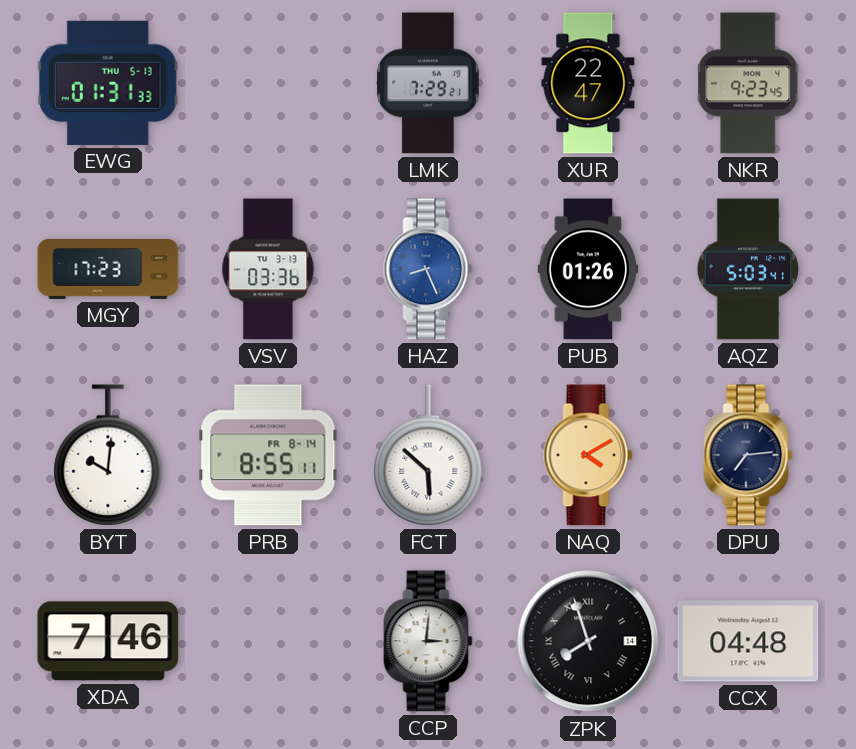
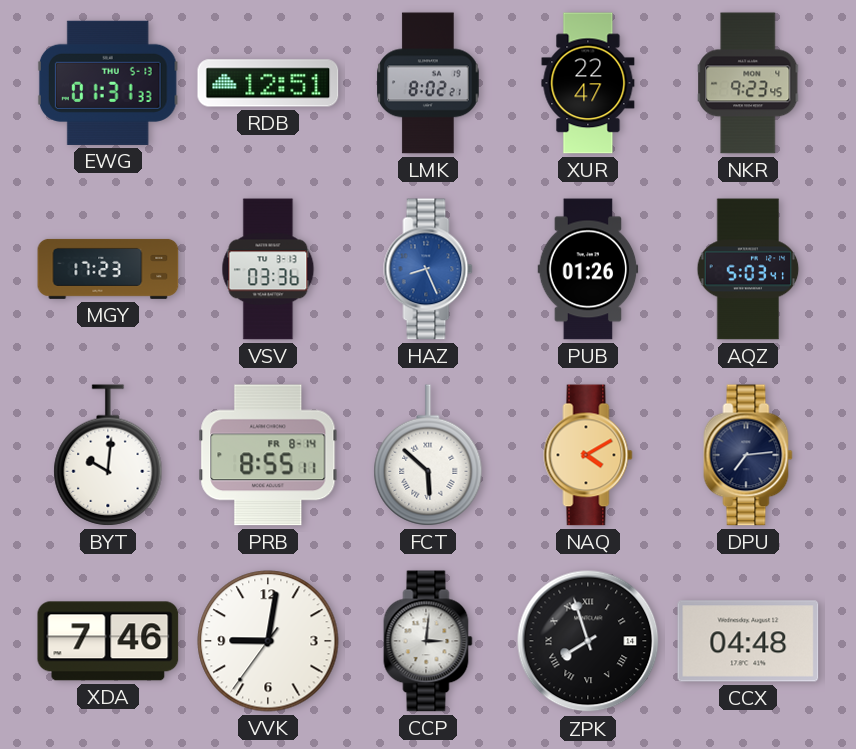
RDB: none -> 12:51 (268, 83)
LMK: 7:29 -> 8:02 (428, 83)
VVK: none -> 9:01 (268, 641)
